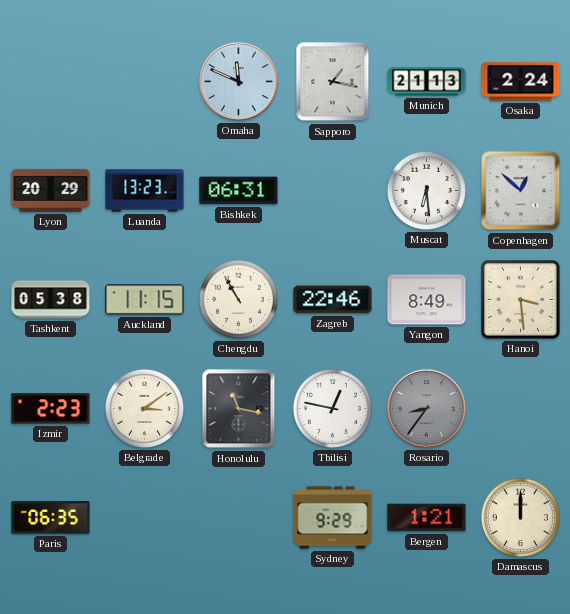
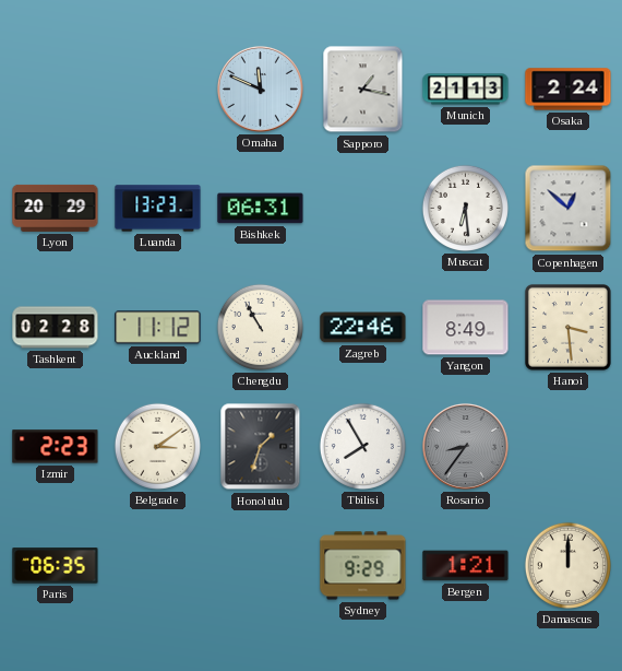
Tashkent: 05:38 -> 02:28 (56, 328)
Auckland: 11:15 -> 11:12 (158, 328)
Honolulu: 11:17 -> 1:33 (261, 447)
Tbilisi: 12:47 -> 7:55 (362, 446)
